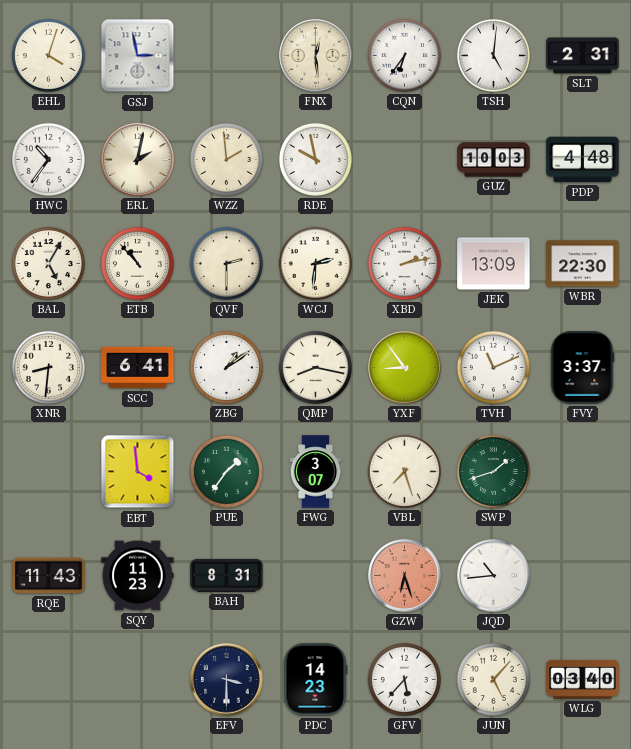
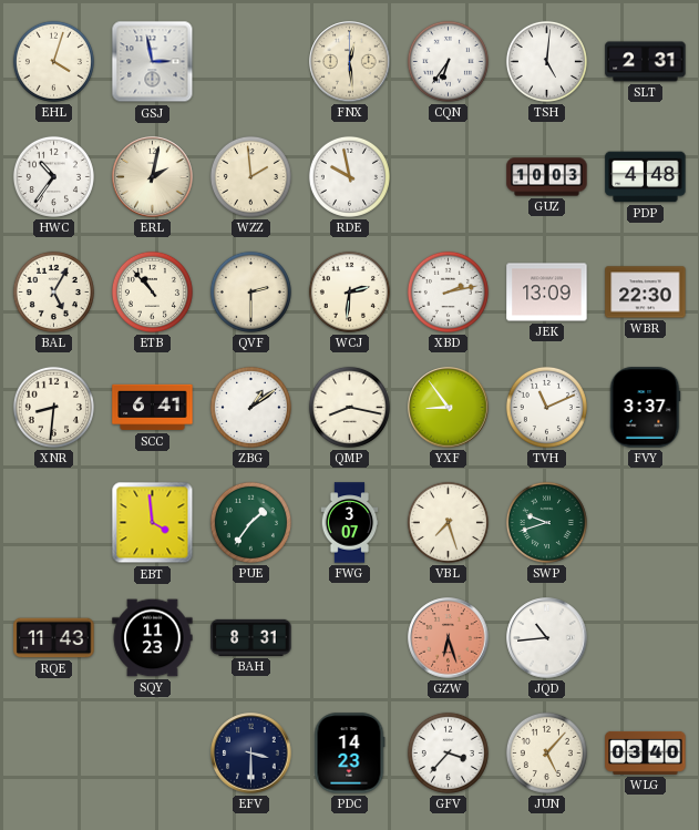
SWP: 1:42 -> 9:42 (546, 522)
GFV: 5:37 -> 3:37 (448, 752)
